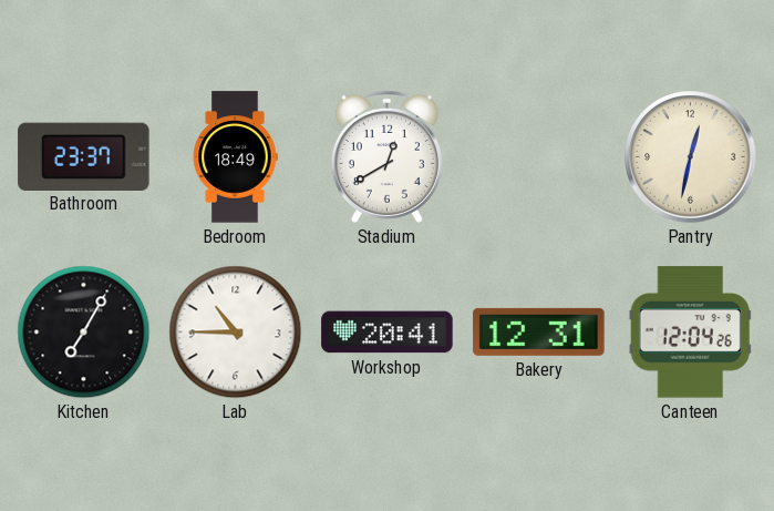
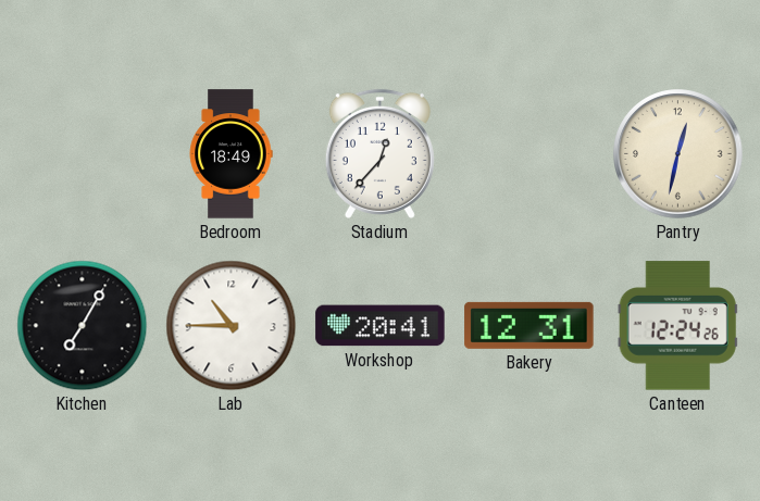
Bathroom: 23:37 -> none (84, 156)
Stadium: 12:40 -> 12:37 (379, 153)
Canteen: 12:04 -> 12:24 (677, 326)
